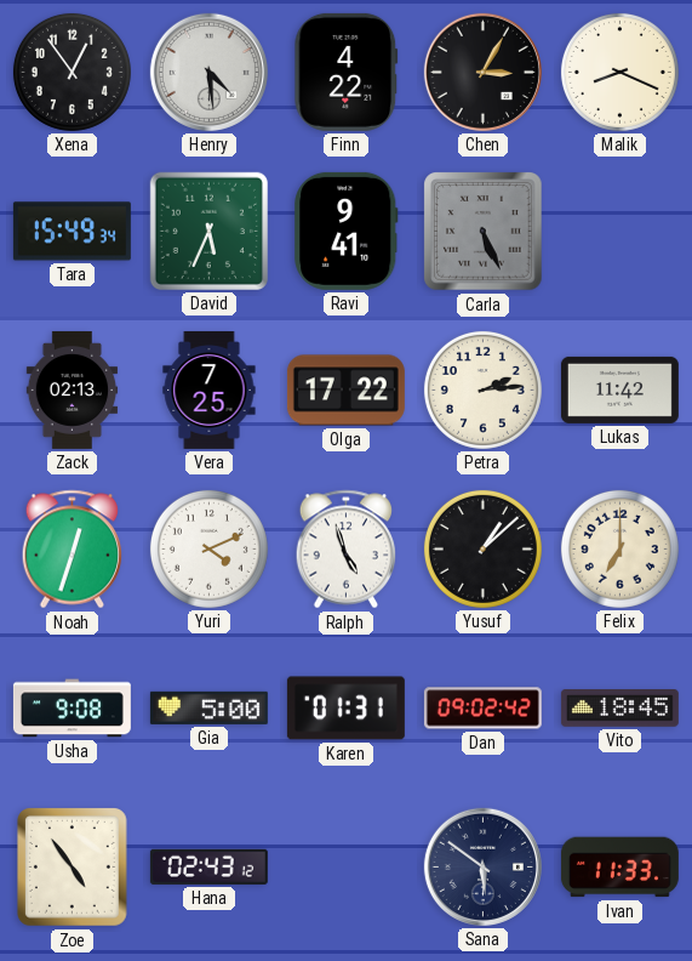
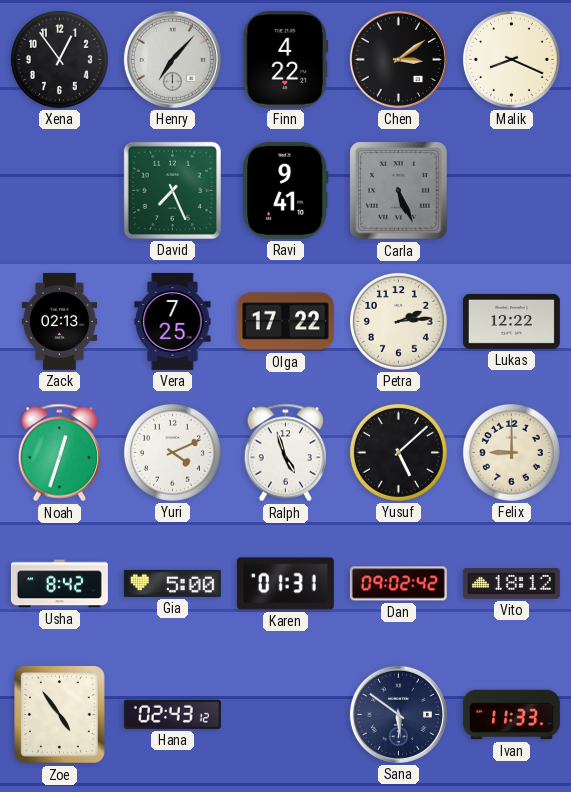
Henry: 4:29 -> 7:07 (172, 59)
Chen: 3:05 -> 3:09 (398, 59)
Tara: 15:49 -> none (72, 232)
David: 5:34 -> 7:26 (172, 190)
Lukas: 11:42 -> 12:22 (511, 321)
Yusuf: 1:08 -> 5:08 (398, 452)
Felix: 7:00 -> 9:00 (511, 452)
Usha: 9:08 -> 8:42 (59, 584)
Vito: 18:45 -> 18:12 (511, 584)
